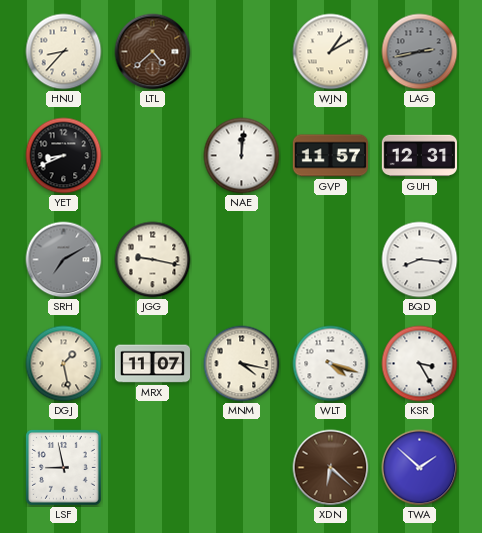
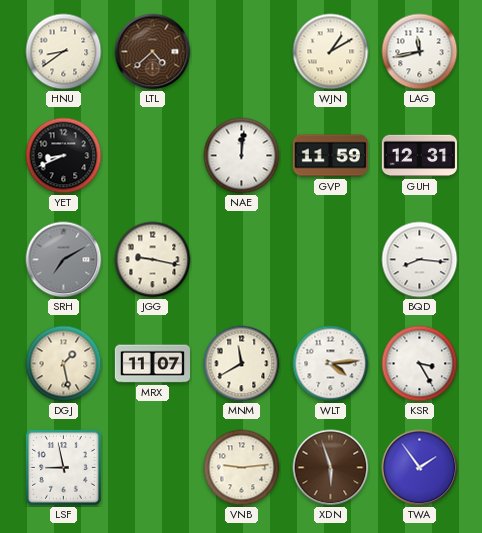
HNU: 8:37 -> 8:39 (64, 52)
LAG: 2:43 -> 11:43 (420, 52)
LAG dial: grey -> white (420, 52)
GVP: 11:57 -> 11:59 (330, 156)
MNM: 4:17 -> 11:40 (242, 364)
WLT: 4:18 -> 4:14 (331, 364)
VNB: none -> 9:14 (242, 468)
XDN: 6:22 -> 5:57 (331, 468)
TWA: 1:52 -> 1:54 (420, 468)
